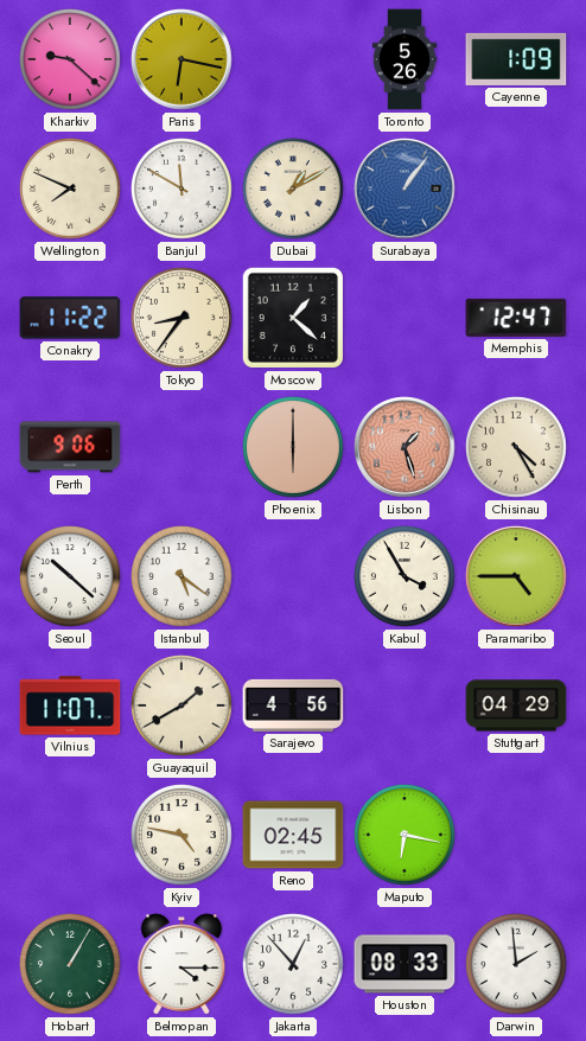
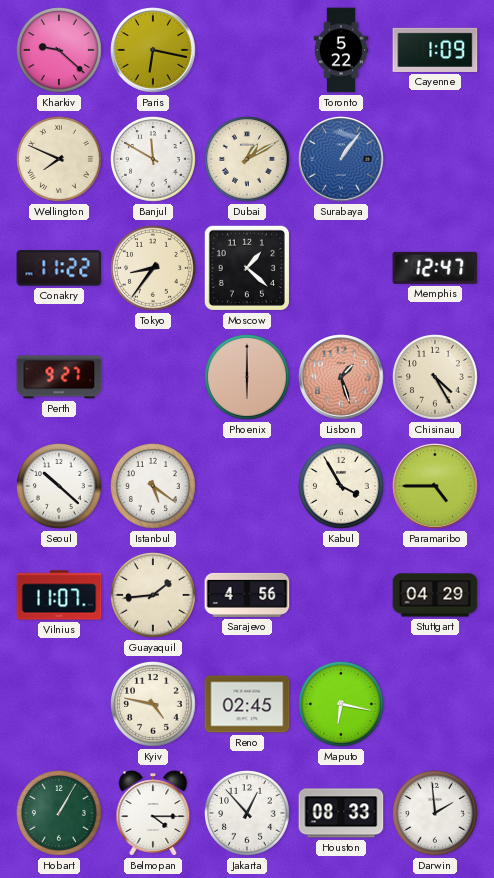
Toronto: 5:26 -> 5:22 (341, 50)
Perth: 9:06 -> 9:27 (59, 377)
Guayaquil: 1:40 -> 1:44 (154, 596)
